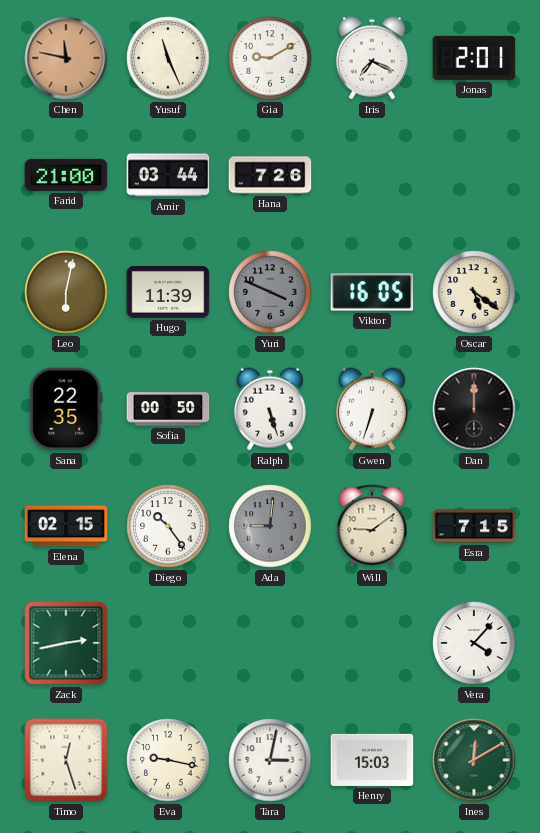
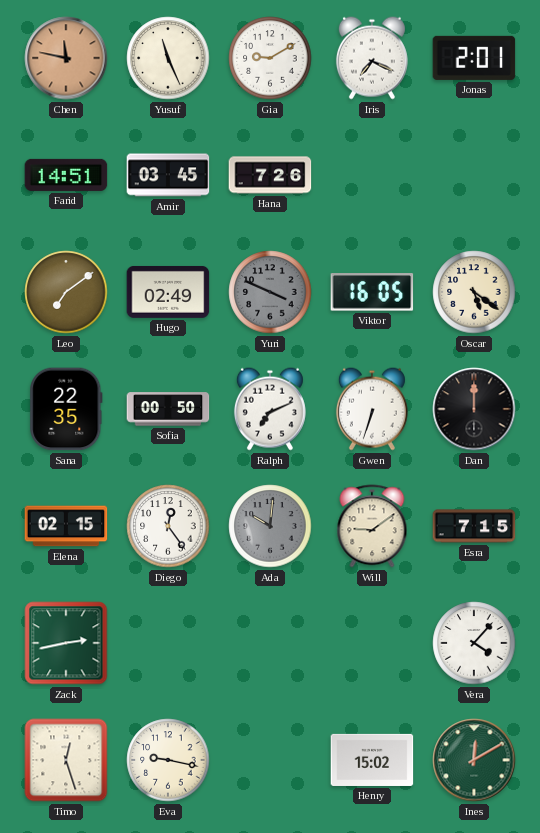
Farid: 21:00 -> 14:51 (66, 175)
Amir: 03:44 -> 03:45 (168, 175)
Leo: 6:02 -> 7:09 (66, 292)
Hugo: 11:39 -> 02:49 (168, 292)
Ralph: 5:27 -> 7:11 (270, 409)
Diego: 10:24 -> 12:24 (168, 526)
Ada: 9:01 -> 10:01 (270, 526)
Tara: 3:02 -> none (270, 760)
Henry: 15:03 -> 15:02 (372, 760)
